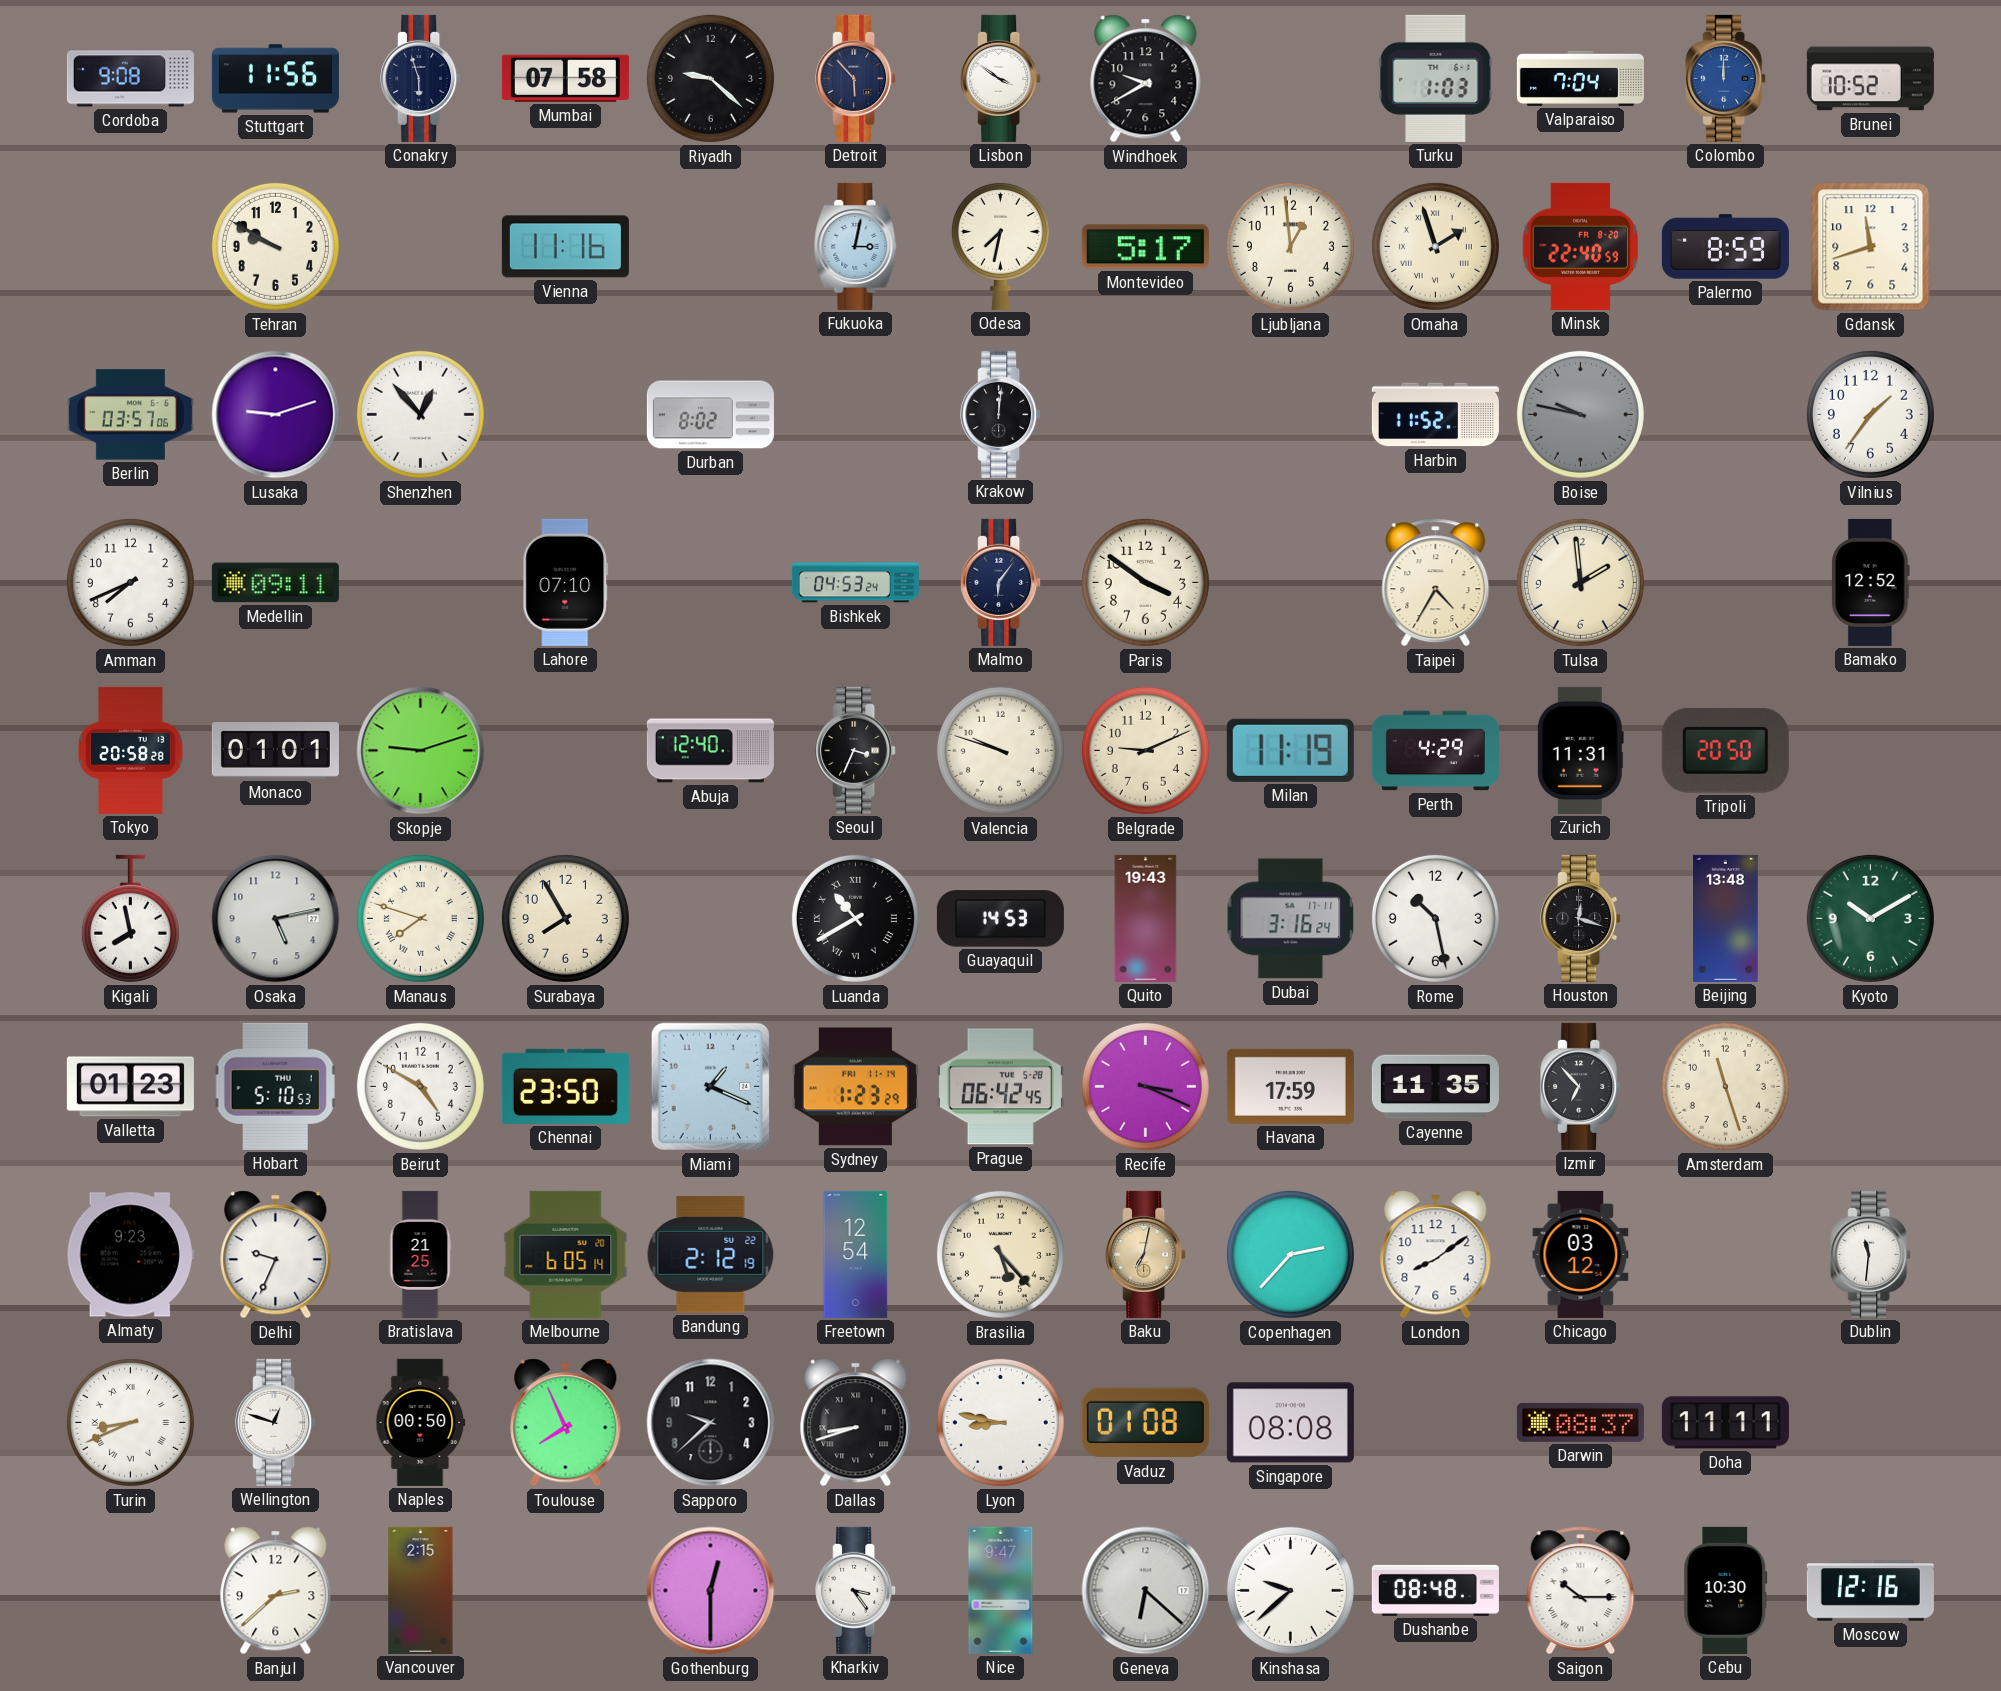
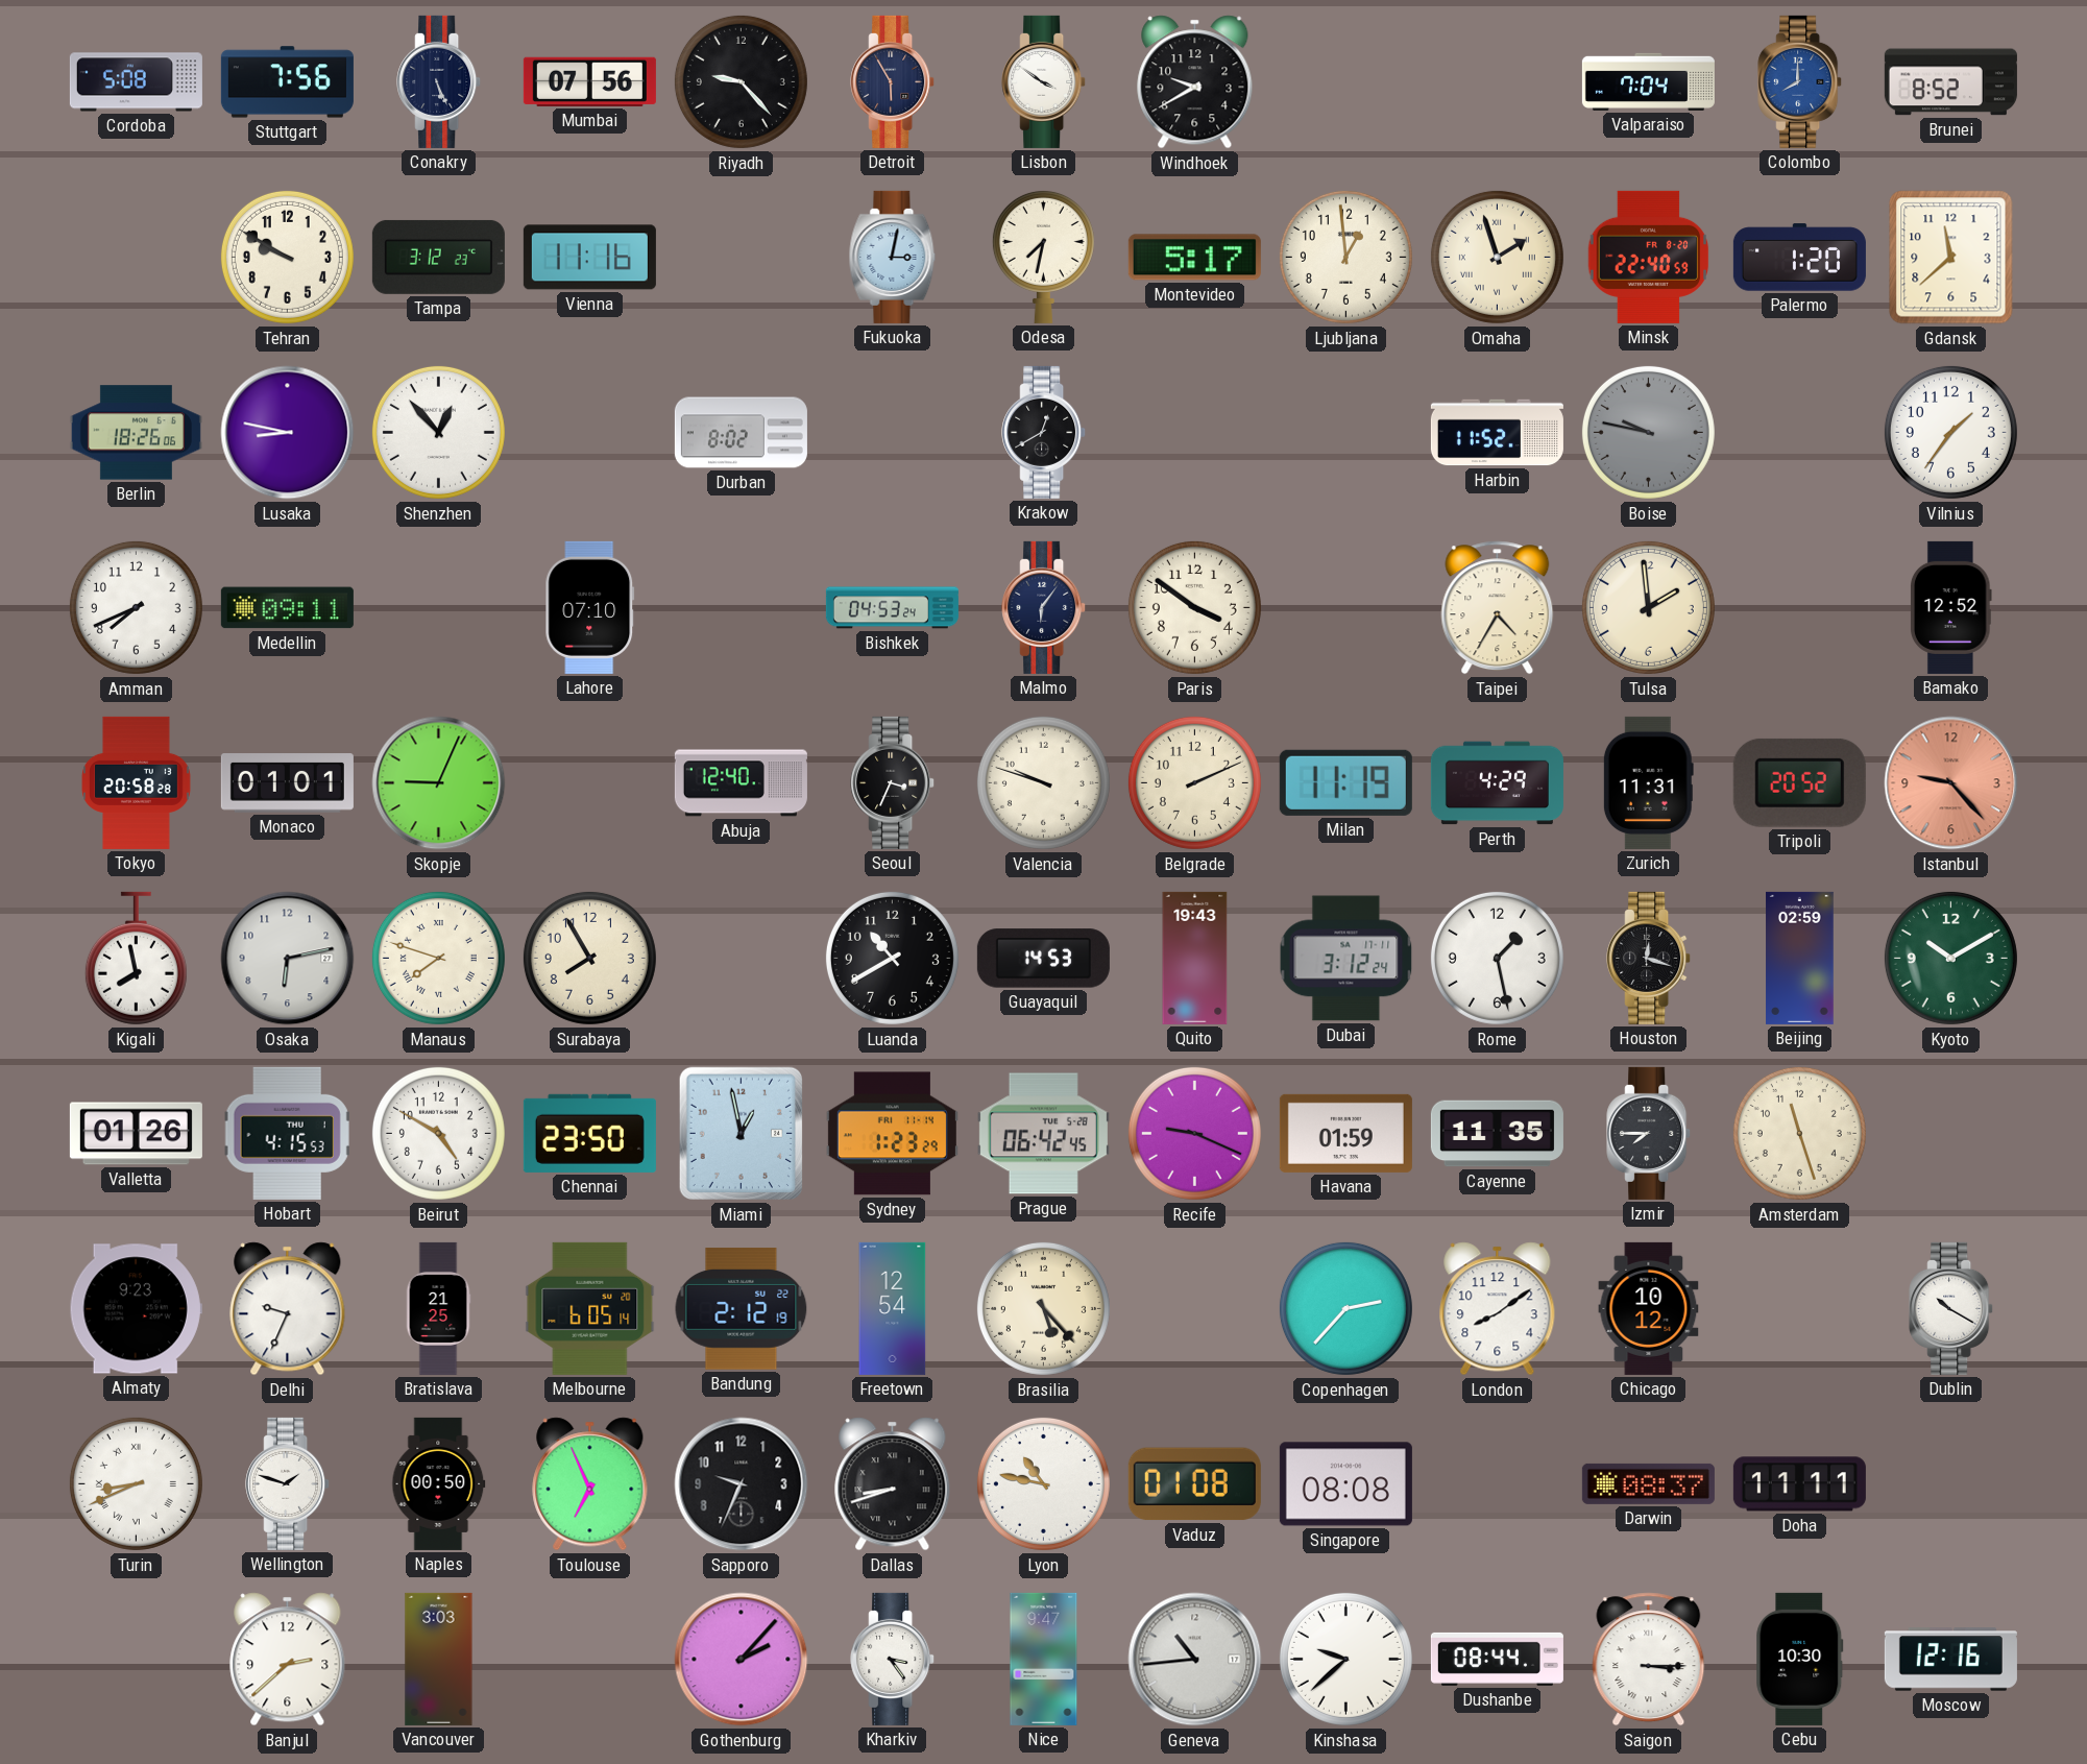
Cordoba: 9:08 -> 5:08 (136, 82)
Stuttgart: 11:56 -> 7:56 (287, 82)
Conakry: 5:57 -> 5:26 (439, 81)
Mumbai: 07:58 -> 07:56 (589, 81)
Riyadh: 9:22 -> 9:23 (741, 81)
Detroit: 5:53 -> 5:55 (893, 81)
Turku: 1:03 -> none (1436, 78)
Colombo: 12:00 -> 8:00 (1800, 81)
Brunei: 10:52 -> 8:52 (1950, 82)
Tampa: none -> 3:12 (438, 257)
Palermo: 8:59 -> 1:20 (1799, 258)
Gdansk: 11:42 -> 11:38 (1951, 258)
Berlin: 03:57 -> 18:26 (136, 433)
Lusaka: 9:12 -> 8:47 (288, 433)
Krakow: 12:01 -> 12:40 (1044, 432)
Skopje: 9:12 -> 9:04 (439, 783)
Belgrade: 9:11 -> 2:11 (1194, 782)
Tripoli: 20:50 -> 20:52 (1799, 782)
Istanbul: none -> 9:23 (1951, 783)
Osaka: 5:13 -> 6:13 (288, 959)
Luanda numerals: Roman -> Arabic (892, 958)
Dubai: 3:16 -> 3:12 (1346, 959)
Rome: 10:28 -> 1:28 (1497, 958)
Beijing: 13:48 -> 02:59 (1800, 958)
Valletta: 01:23 -> 01:26 (136, 1134)
Hobart: 5:10 -> 4:15 (288, 1133)
Miami: 1:19 -> 12:58 (741, 1134)
Recife: 3:19 -> 9:19 (1194, 1133)
Havana: 17:59 -> 01:59 (1345, 1133)
Izmir: 6:53 -> 7:45 (1649, 1133)
Baku: 7:02 -> none (1146, 1254)
Chicago: 03:12 -> 10:12 (1649, 1308)
Dublin: 11:31 -> 10:20 (1951, 1308)
Wellington: 12:48 -> 1:48 (288, 1483)
Toulouse: 7:56 -> 6:56 (590, 1484)
Sapporo: 9:38 -> 9:34 (742, 1484)
Lyon: 8:47 -> 10:47 (1043, 1483)
Vancouver: 2:15 -> 3:03 (439, 1659)
Gothenburg: 12:30 -> 2:07 (742, 1660)
Geneva: 6:22 -> 10:44 (1195, 1660)
Dushanbe: 08:48 -> 08:44 (1497, 1659)
Saigon: 10:15 -> 3:15 (1649, 1660)
